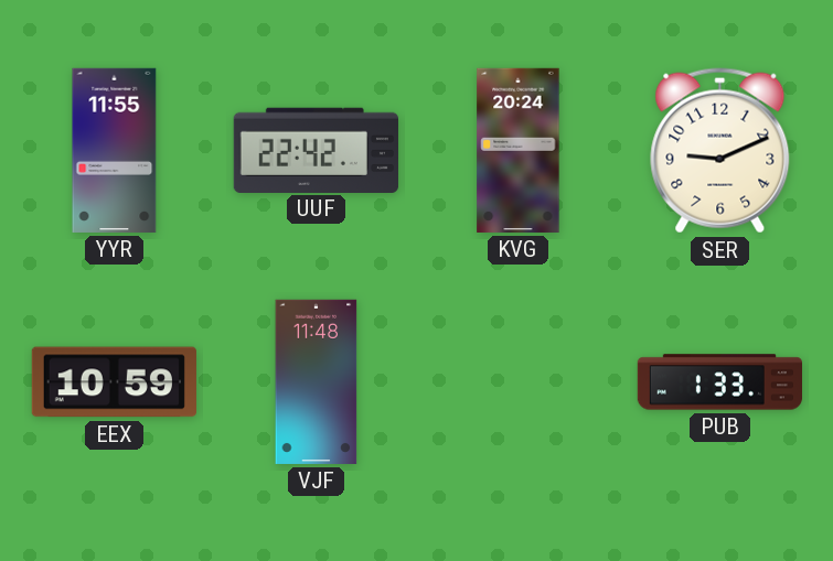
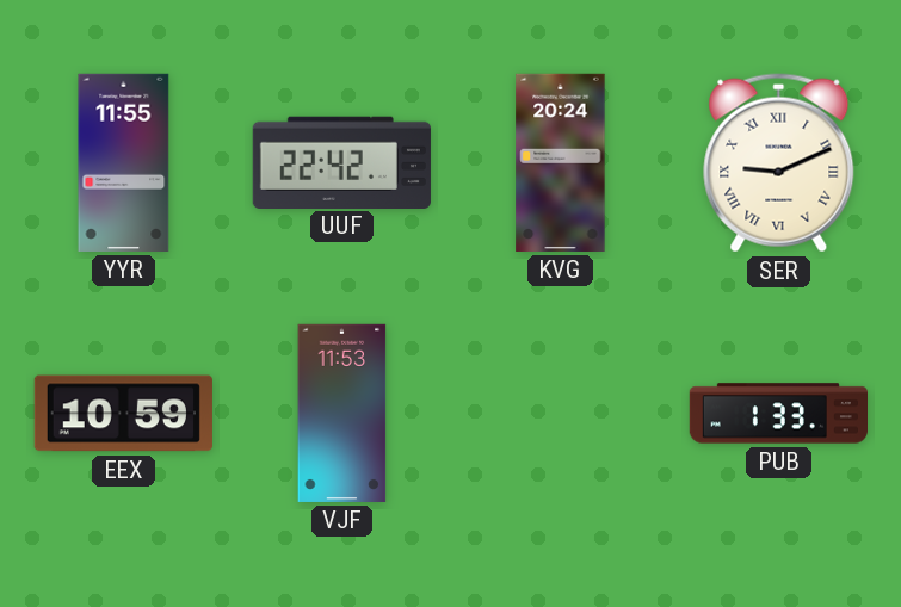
SER numerals: Arabic -> Roman (779, 163)
VJF: 11:48 -> 11:53 (342, 413)
